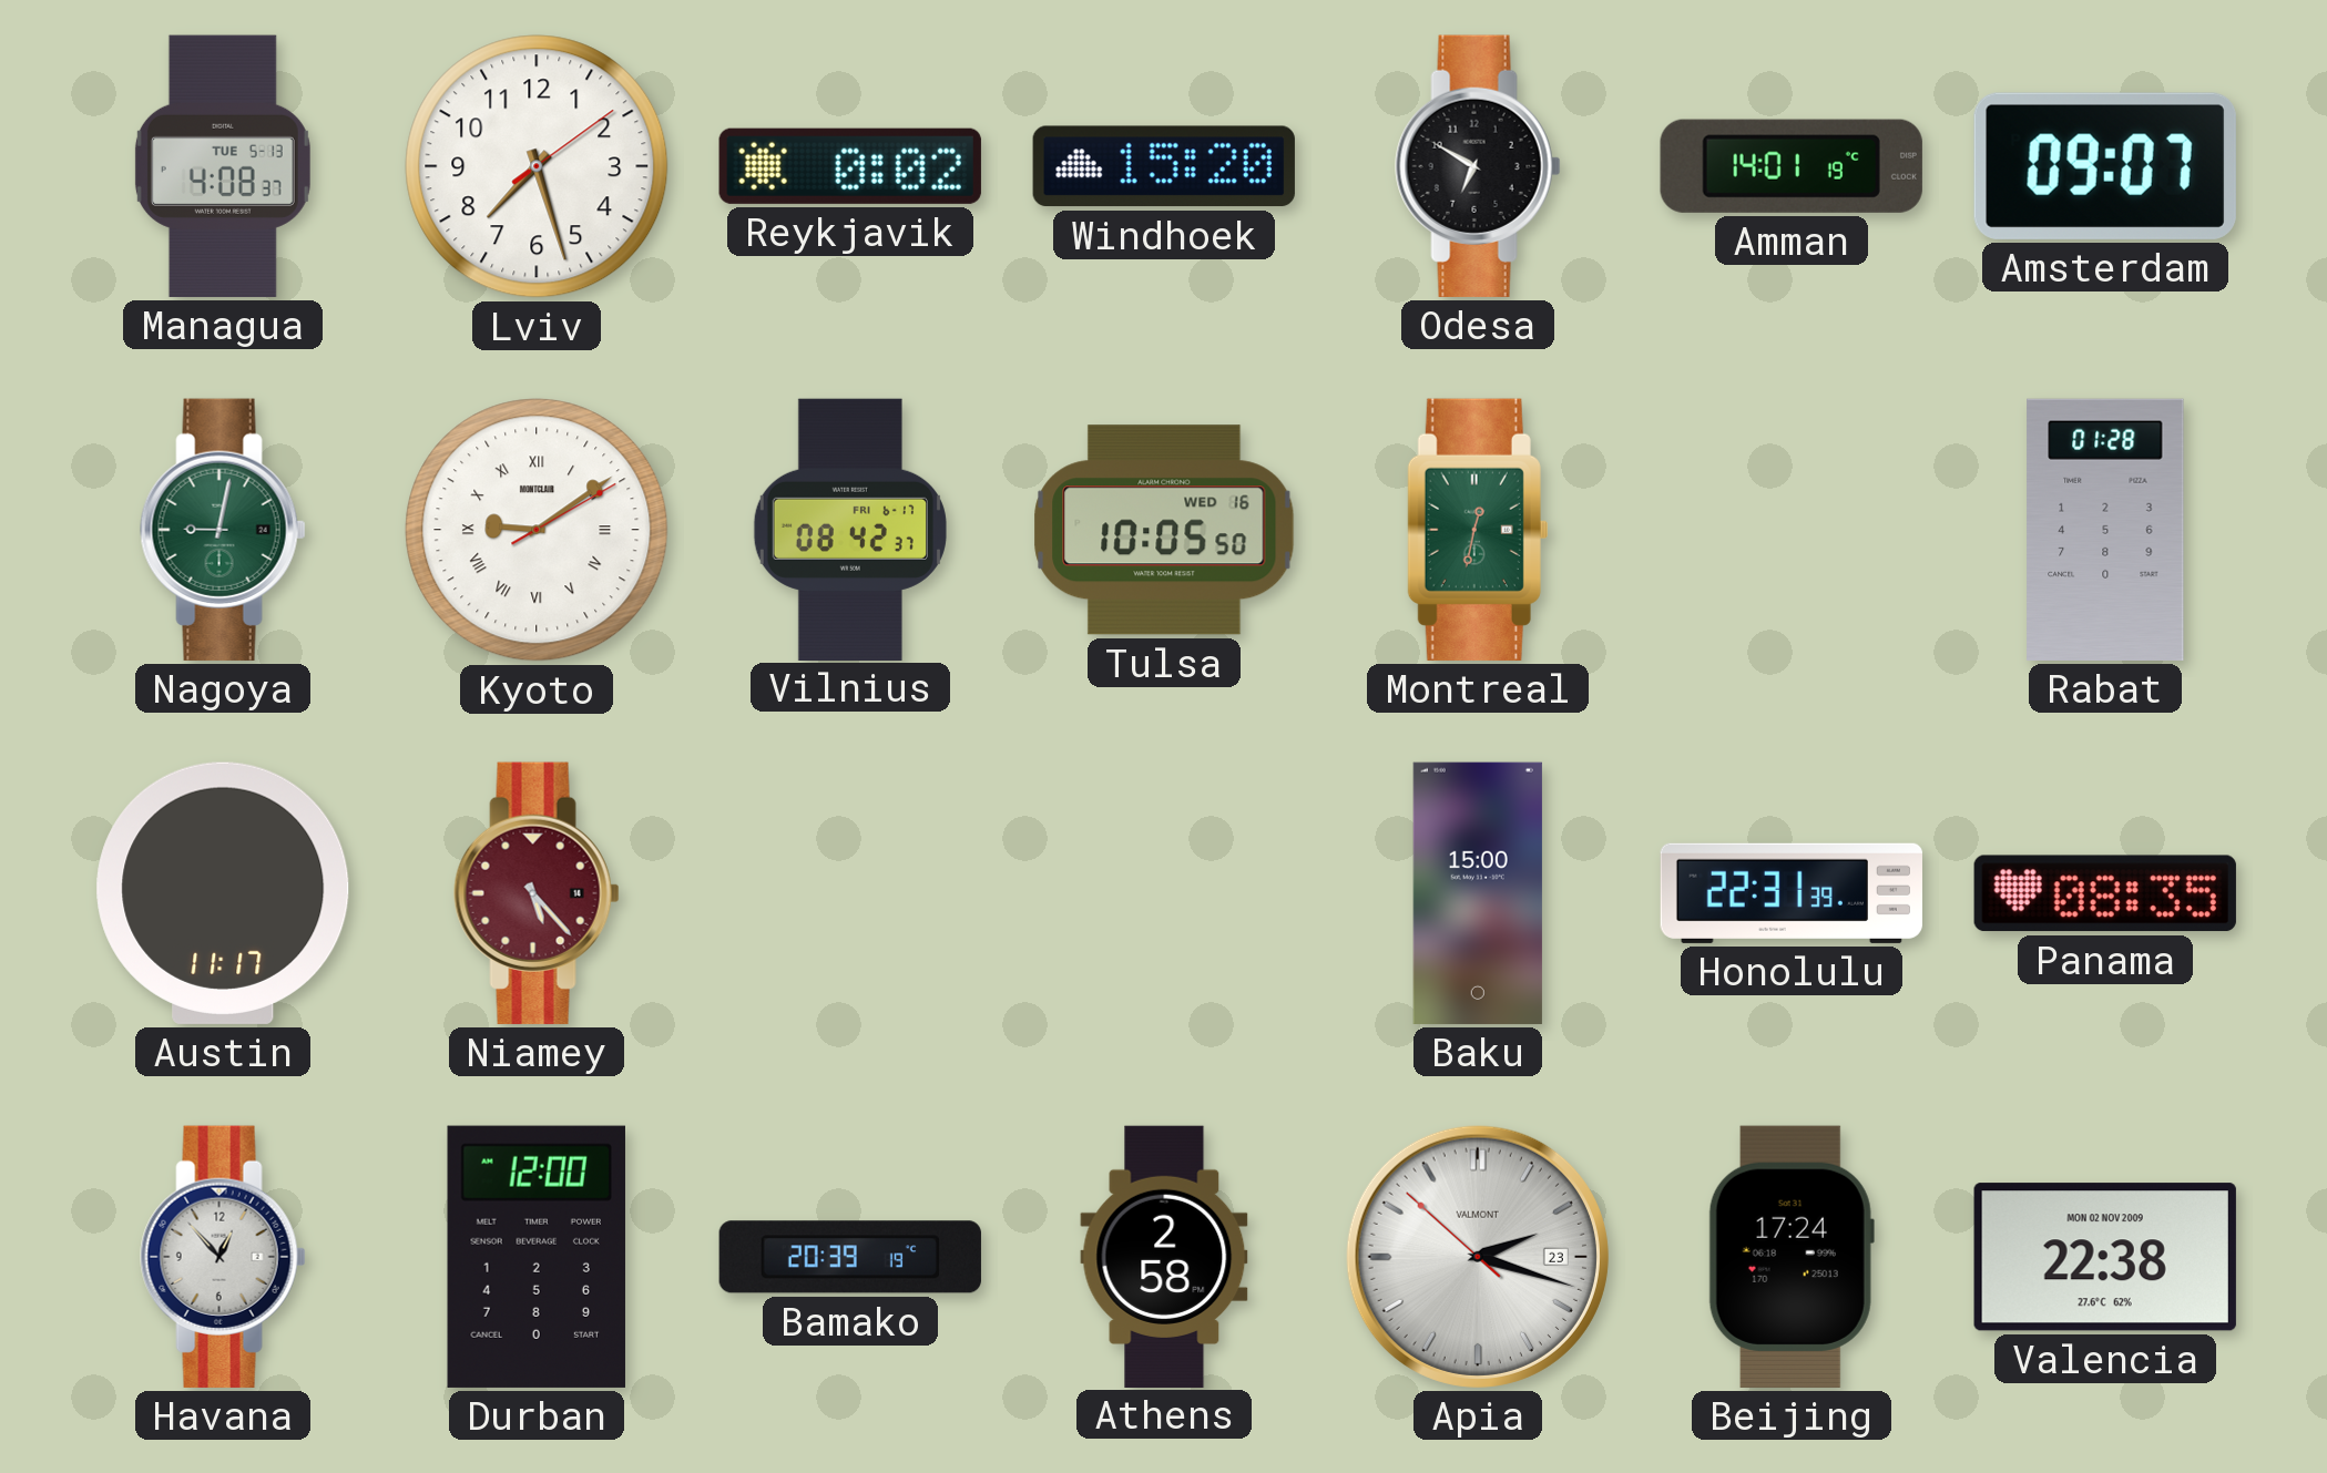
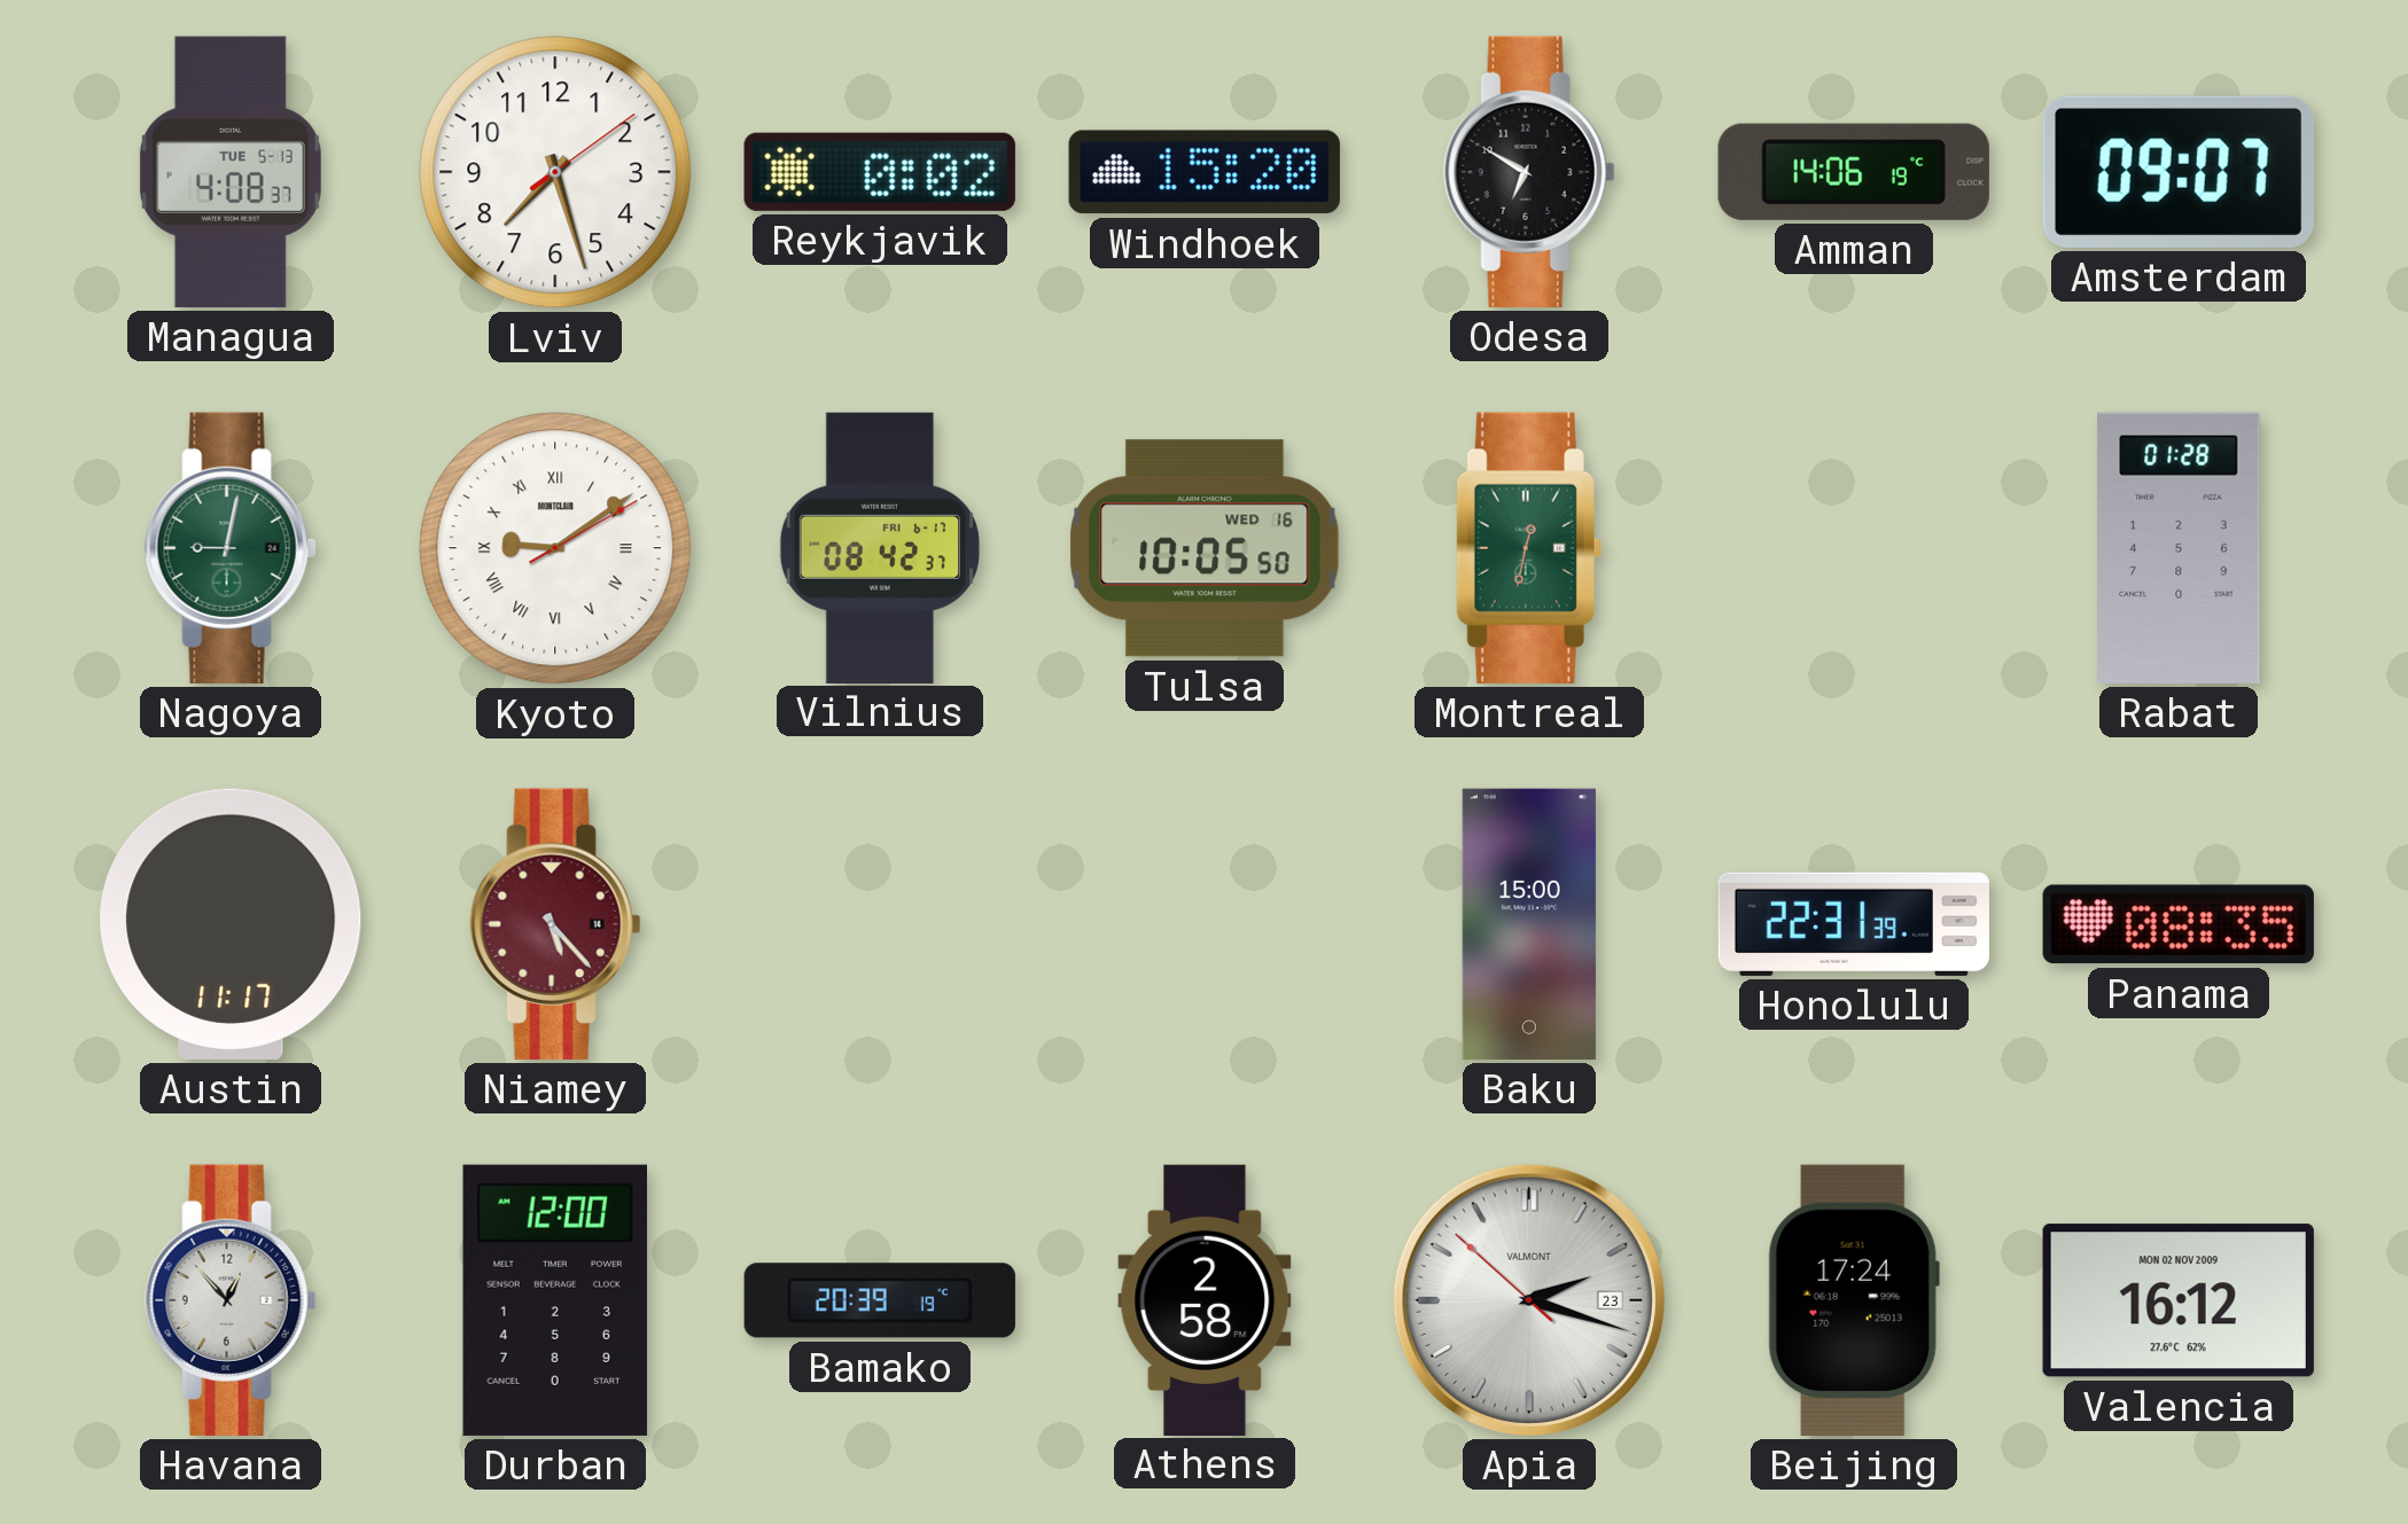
Amman: 14:01 -> 14:06 (1854, 172)
Valencia: 22:38 -> 16:12 (2179, 1300)
